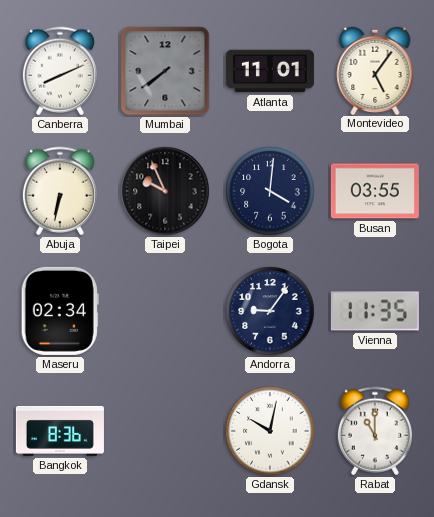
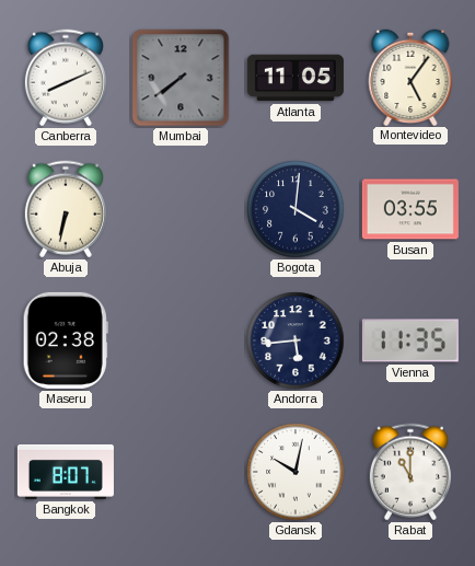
Atlanta: 11:01 -> 11:05 (296, 78)
Taipei: 9:56 -> none (165, 191)
Maseru: 02:34 -> 02:38 (66, 340)
Andorra: 9:06 -> 5:44 (296, 340)
Bangkok: 8:36 -> 8:07 (66, 472)
